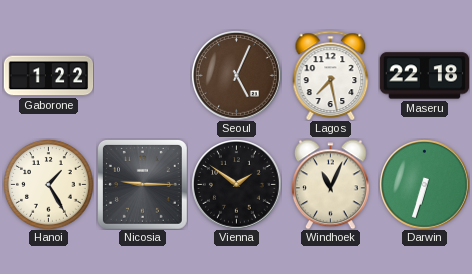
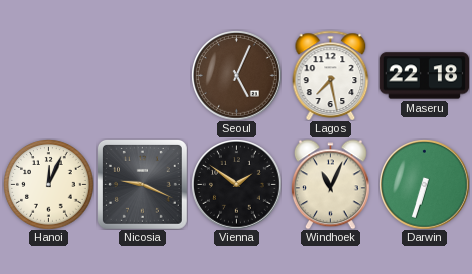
Gaborone: 1:22 -> none (48, 76)
Hanoi: 1:25 -> 12:04 (48, 184)
Nicosia: 9:15 -> 9:19 (142, 184)
